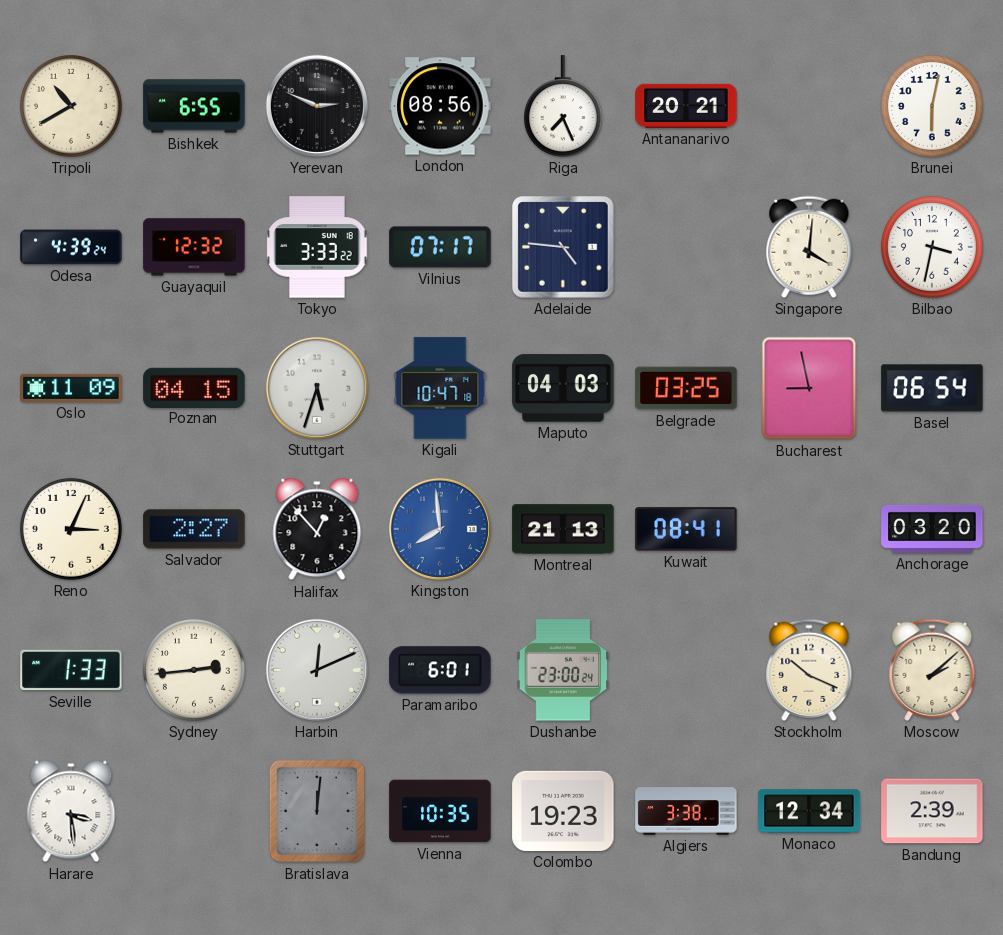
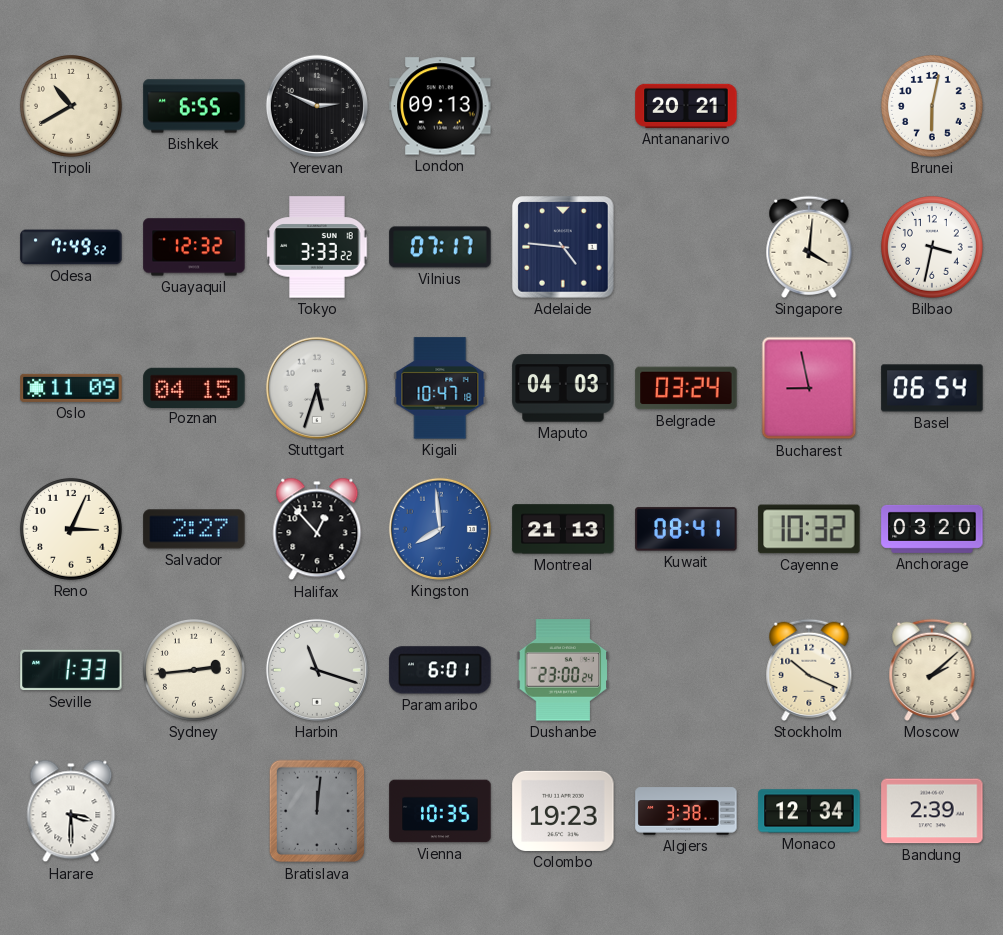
London: 08:56 -> 09:13 (440, 106)
Riga: 7:26 -> none (563, 106)
Odesa: 4:39 -> 7:49 (71, 247)
Belgrade: 03:25 -> 03:24 (686, 388)
Cayenne: none -> 10:32 (809, 529)
Harbin: 12:11 -> 11:18 (317, 670)
Harare: 3:29 -> 3:30 (71, 811)
